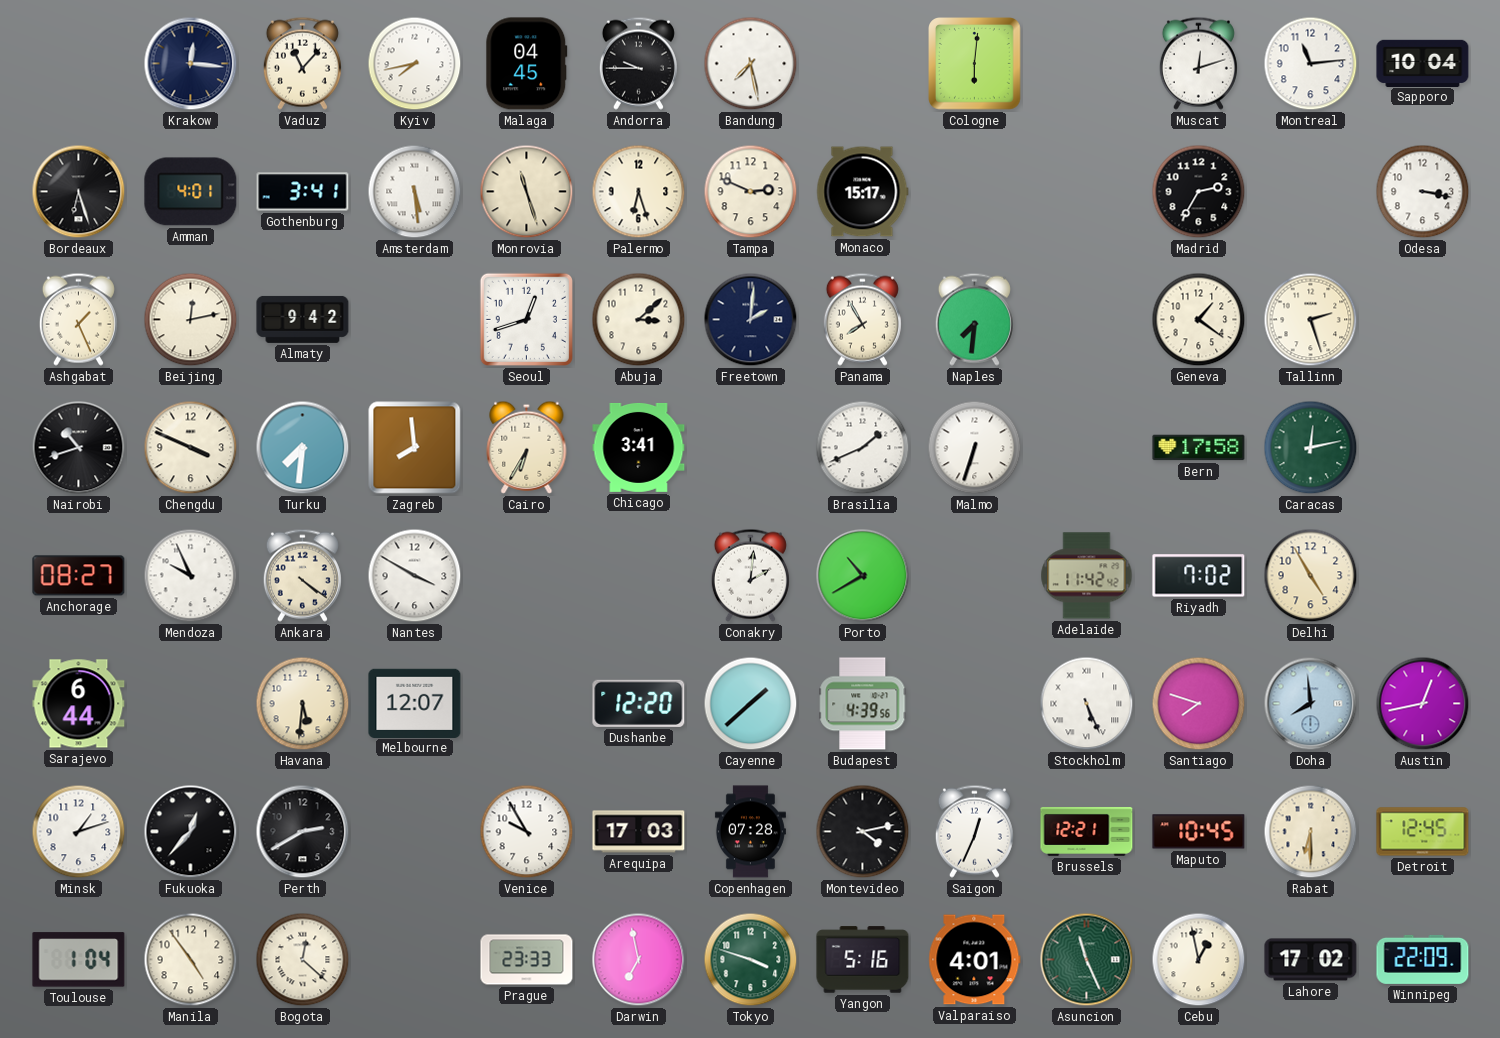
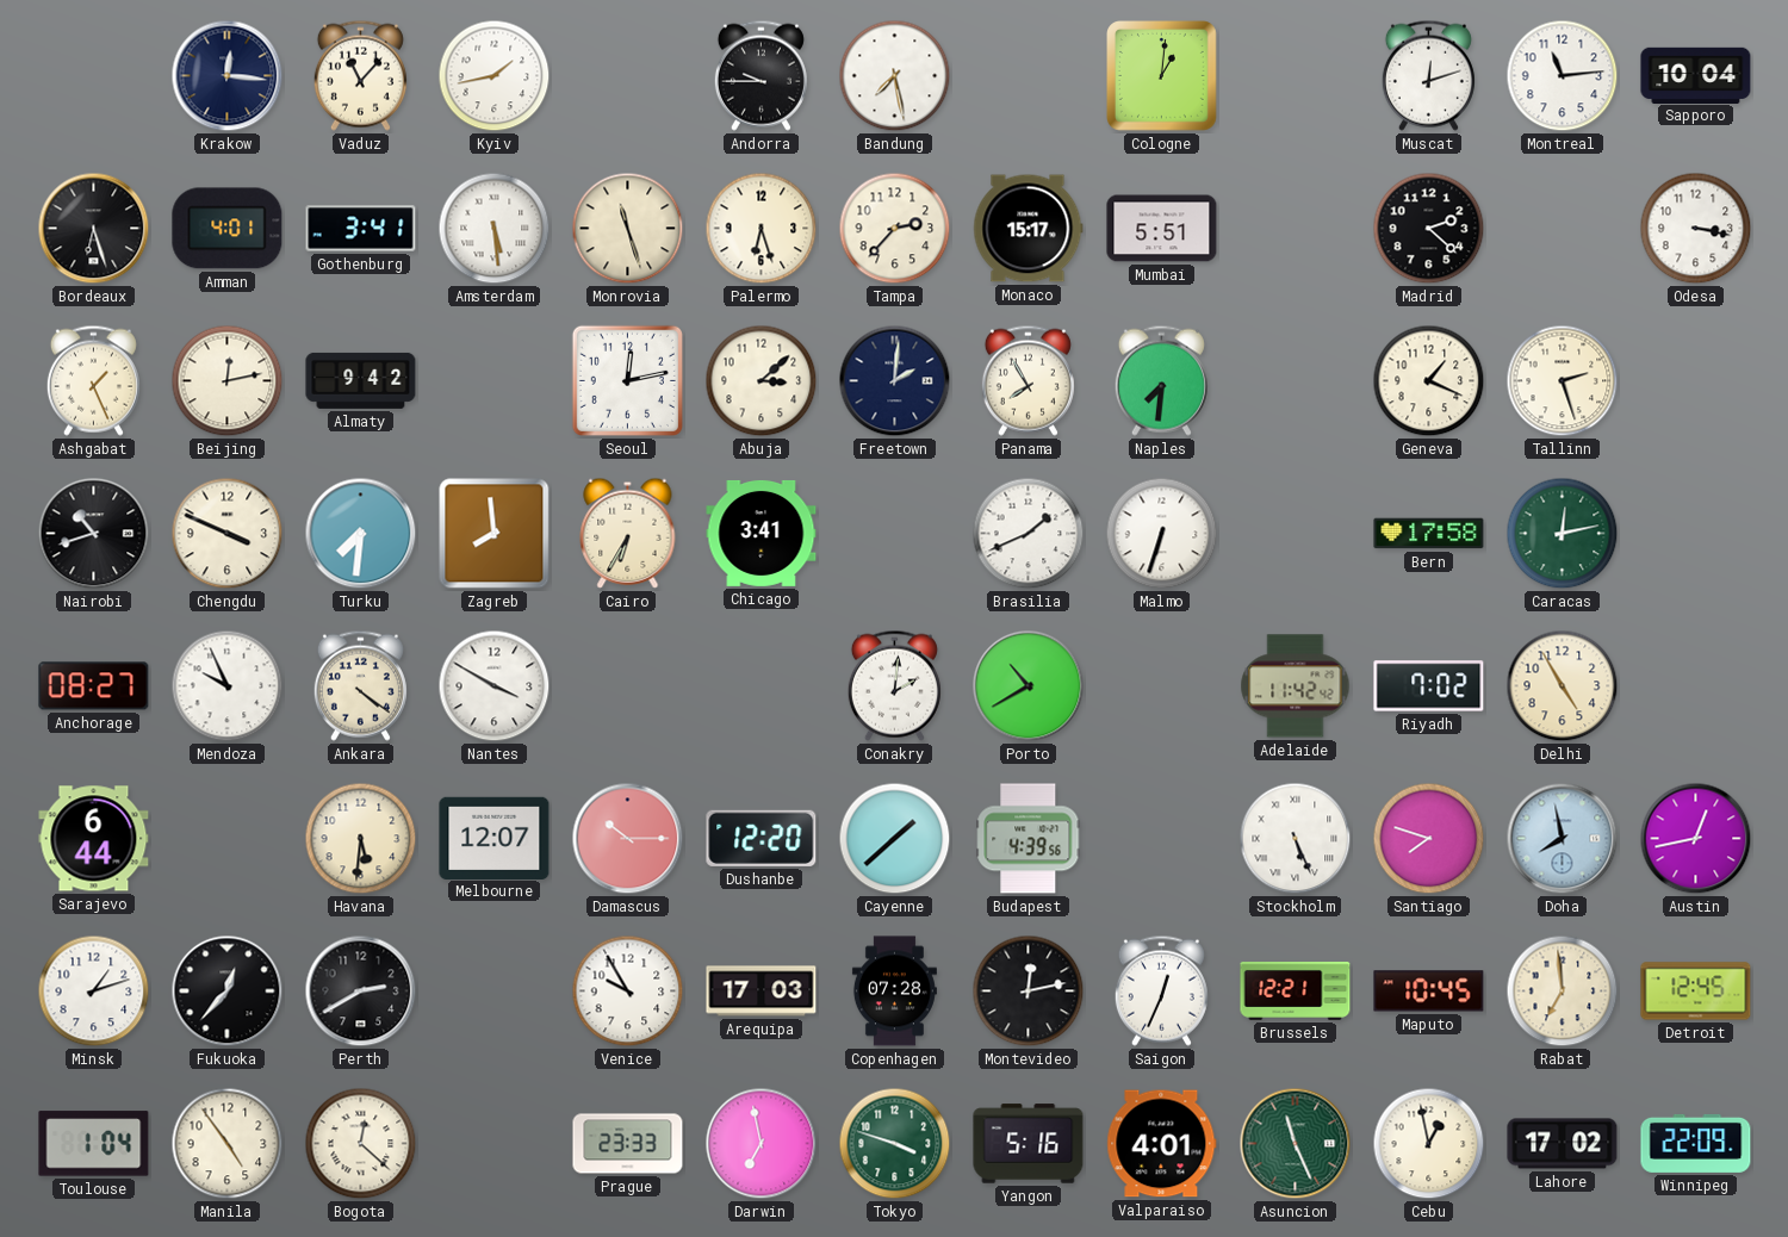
Kyiv: 7:43 -> 1:43 (495, 76)
Malaga: 04:45 -> none (527, 64)
Cologne: 6:01 -> 1:01 (1162, 76)
Tampa: 2:49 -> 2:37 (895, 229)
Mumbai: none -> 5:51 (1162, 229)
Madrid: 2:35 -> 2:22 (1429, 229)
Seoul: 12:42 -> 12:13 (627, 380)
Geneva: 1:21 -> 1:19 (1429, 381)
Damascus: none -> 10:15 (628, 839)
Doha: 7:59 -> 7:58 (1563, 839)
Montevideo: 4:13 -> 12:13 (1029, 992)
Rabat: 6:30 -> 6:59 (1563, 992)
